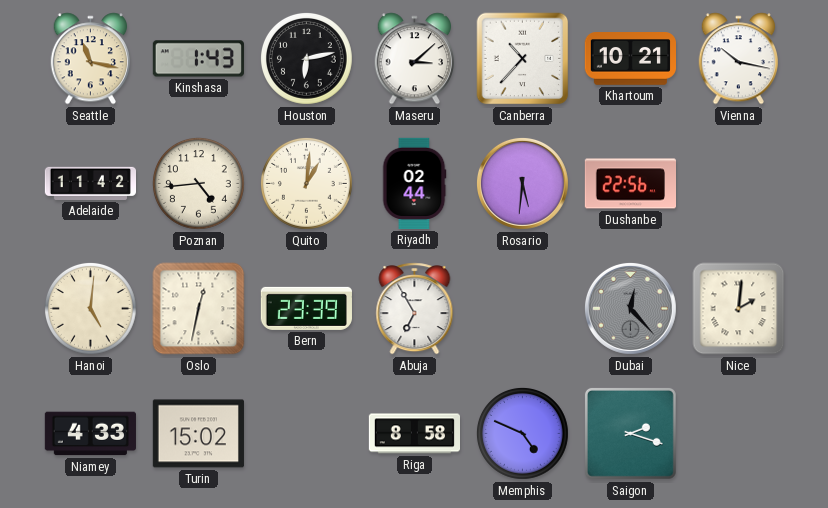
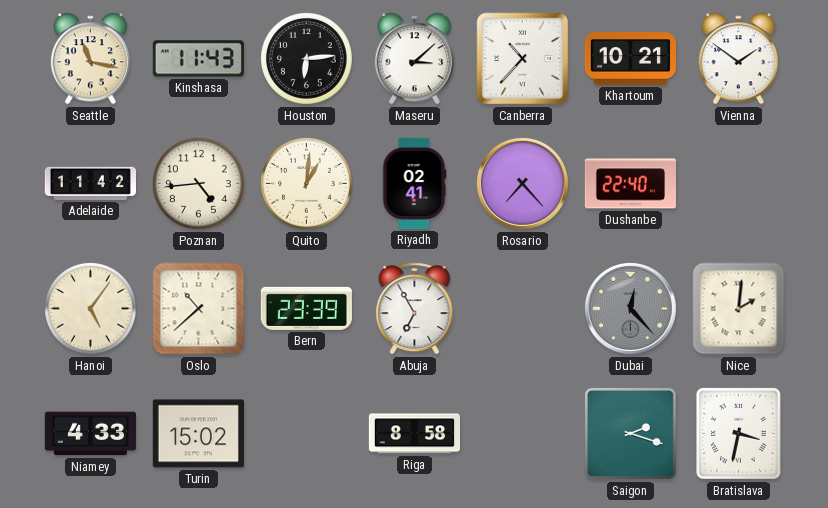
Kinshasa: 1:43 -> 11:43 (198, 59)
Houston: 6:13 -> 6:14 (307, 59)
Vienna: 10:17 -> 1:51 (738, 59)
Riyadh: 02:44 -> 02:41 (414, 183)
Rosario: 5:31 -> 7:23 (522, 183)
Dushanbe: 22:56 -> 22:40 (630, 184)
Hanoi: 5:01 -> 5:06 (91, 309)
Oslo: 12:32 -> 10:38 (199, 309)
Memphis: 4:49 -> none (523, 434)
Bratislava: none -> 3:32 (739, 434)
